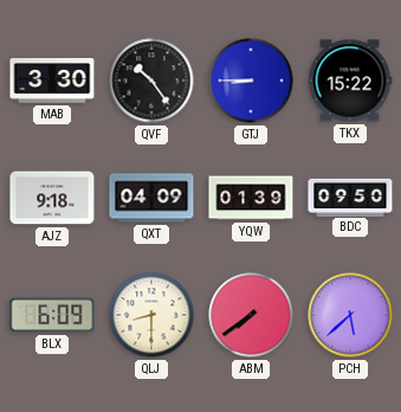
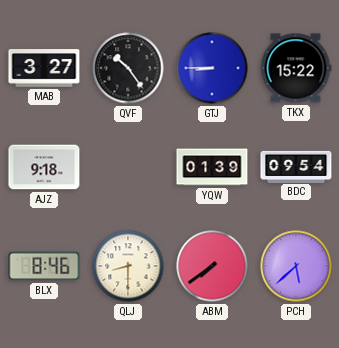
MAB: 3:30 -> 3:27 (44, 68)
QXT: 04:09 -> none (151, 198)
BDC: 09:50 -> 09:54 (296, 166)
BLX: 6:09 -> 8:46 (44, 266)
